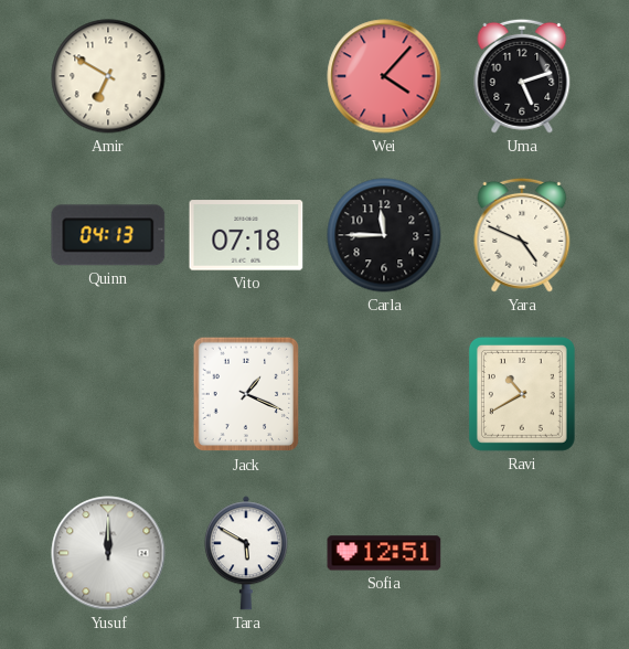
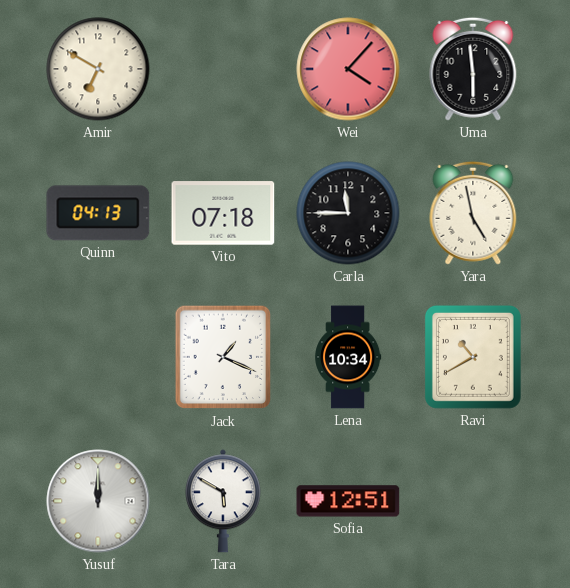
Uma: 5:12 -> 5:59 (473, 69)
Yara: 4:49 -> 4:58 (473, 213)
Lena: none -> 10:34 (348, 357)
